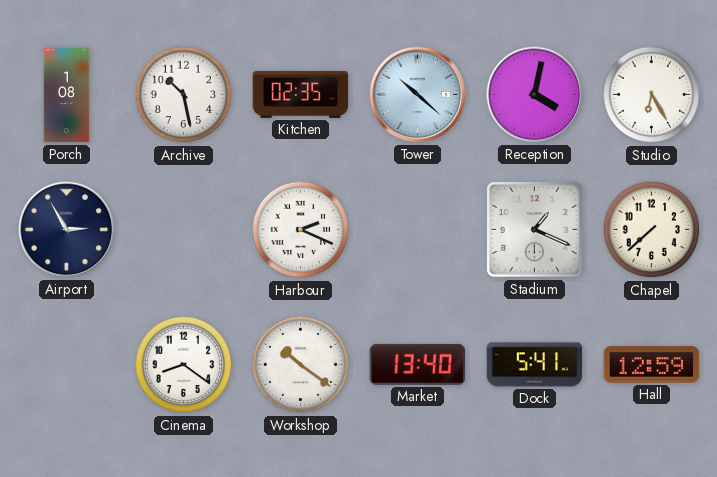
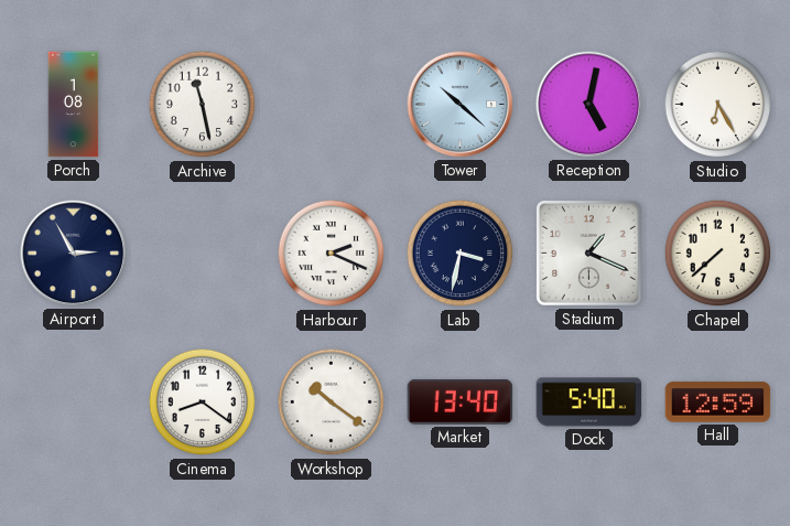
Archive: 10:28 -> 11:28 (203, 105)
Kitchen: 02:35 -> none (301, 94)
Reception: 4:02 -> 5:02 (589, 105)
Lab: none -> 3:32 (461, 254)
Dock: 5:41 -> 5:40 (589, 402)
